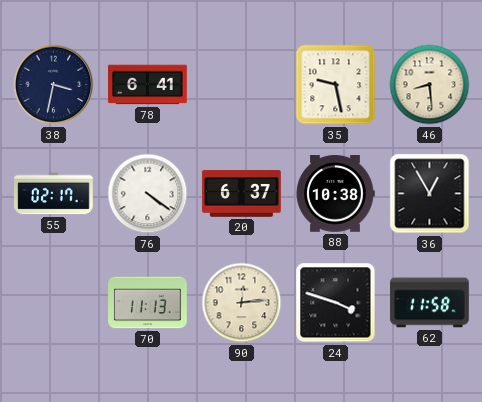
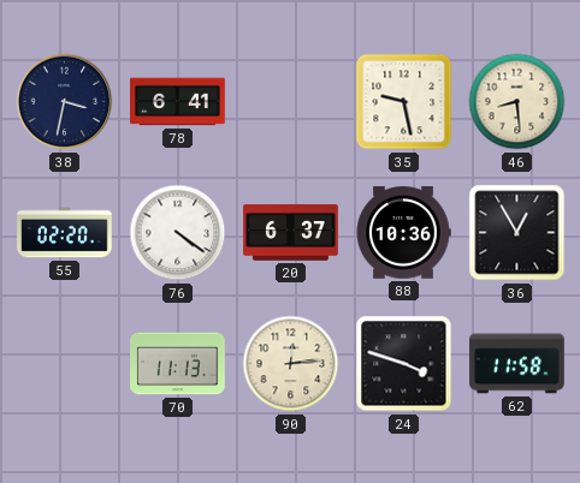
55: 02:17 -> 02:20 (65, 233)
88: 10:38 -> 10:36 (403, 233)
